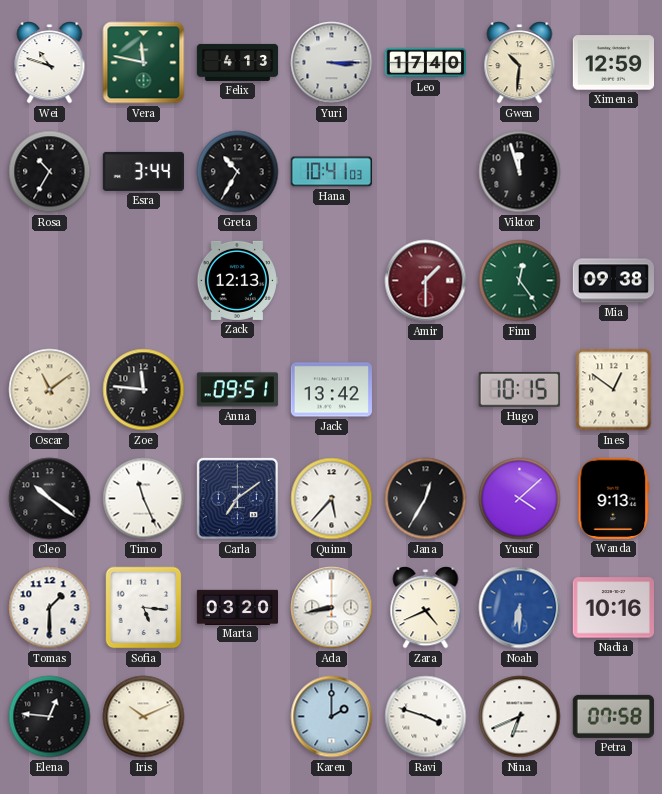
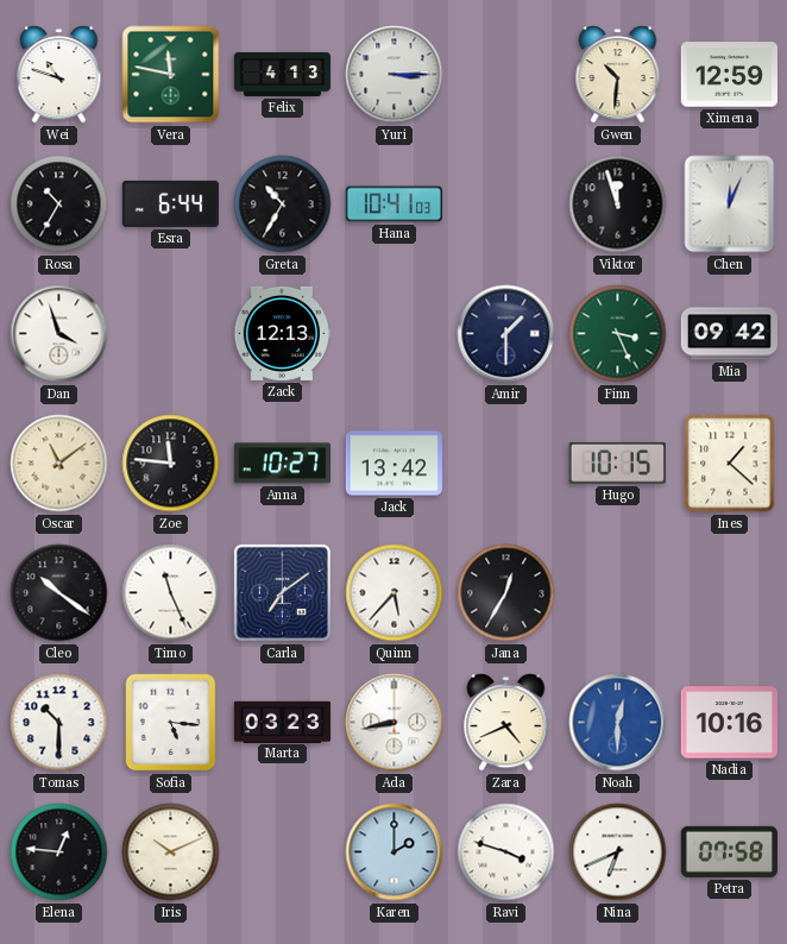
Leo: 17:40 -> none (426, 63)
Esra: 3:44 -> 6:44 (170, 203)
Chen: none -> 12:04 (730, 204)
Dan: none -> 3:57 (59, 334)
Amir dial: burgundy -> navy (506, 334)
Finn: 12:24 -> 3:26 (618, 334)
Mia: 09:38 -> 09:42 (729, 334)
Anna: 09:51 -> 10:27 (282, 464)
Ines: 12:51 -> 1:22 (730, 464)
Yusuf: 4:08 -> none (520, 499)
Wanda: 9:13 -> none (614, 498)
Tomas: 1:30 -> 10:30 (59, 723)
Marta: 03:20 -> 03:23 (282, 722)
Noah: 6:30 -> 12:30 (618, 723)
